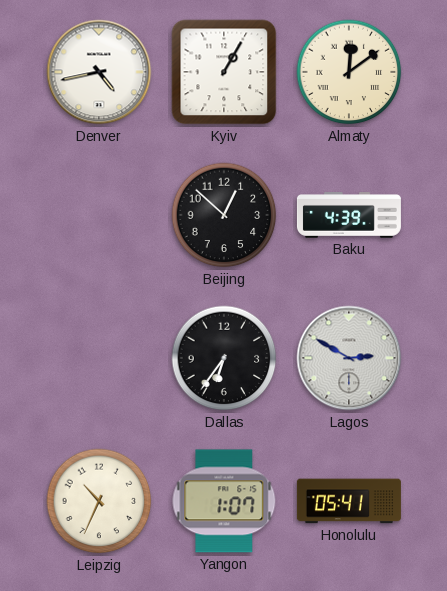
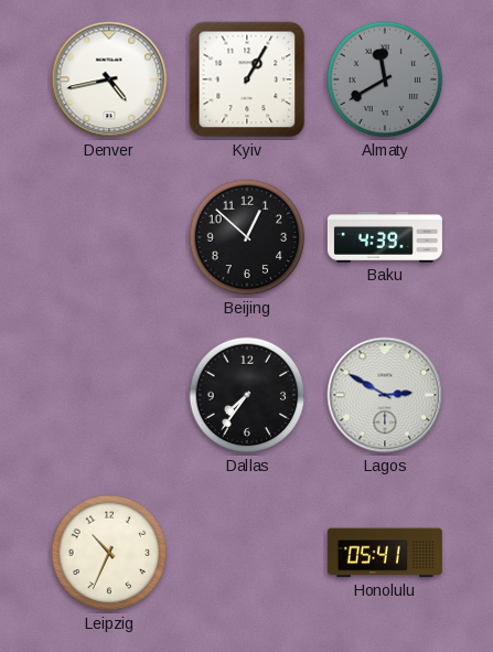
Almaty: 12:09 -> 11:40 (385, 79)
Almaty dial: cream -> grey (385, 79)
Dallas: 6:36 -> 7:36 (247, 395)
Yangon: 1:07 -> none (224, 501)
